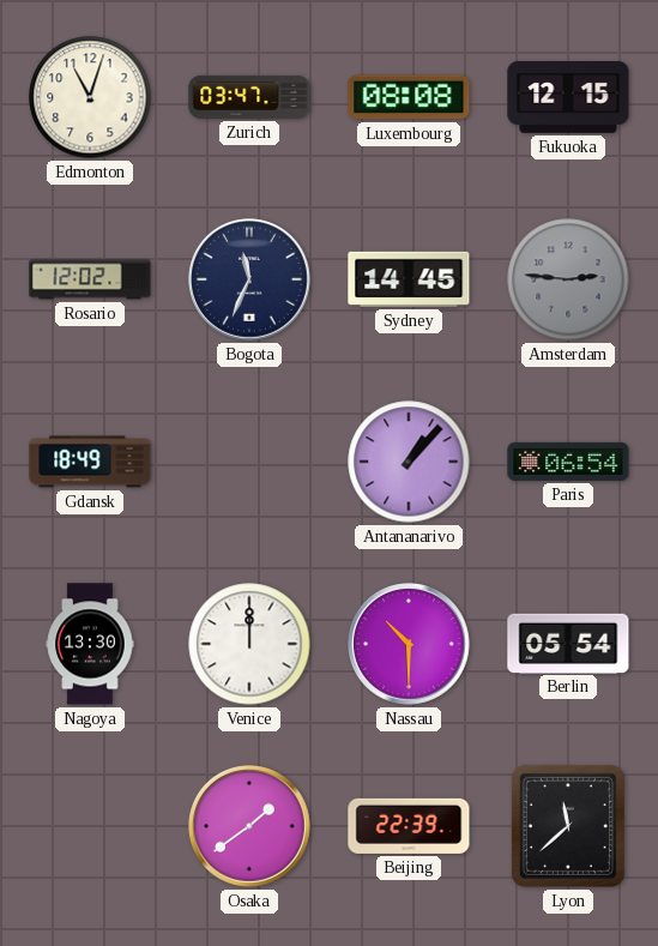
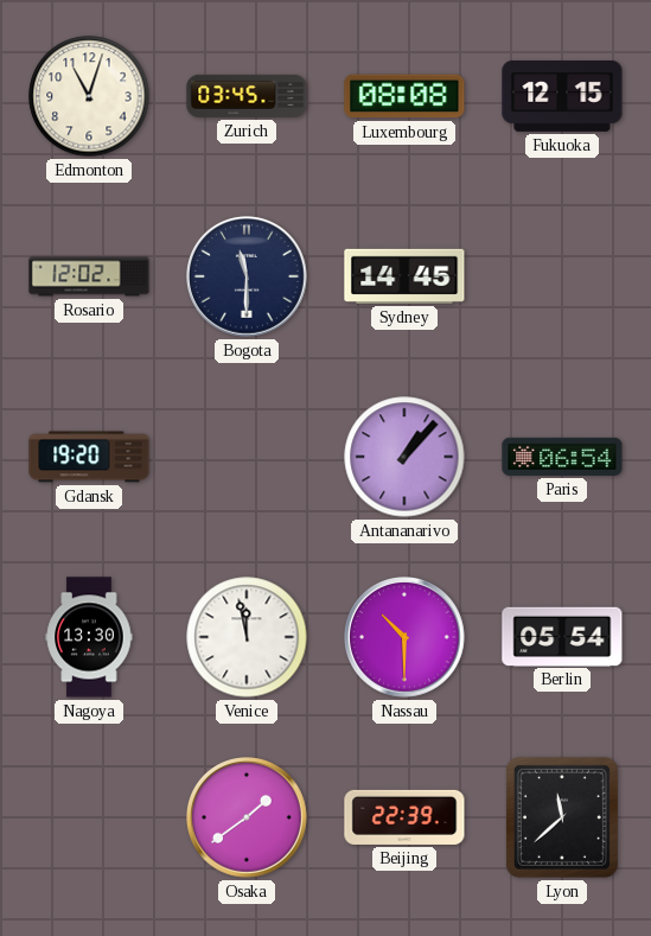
Zurich: 03:47 -> 03:45 (247, 96)
Bogota: 11:34 -> 11:30 (248, 278)
Amsterdam: 2:46 -> none (568, 279)
Gdansk: 18:49 -> 19:20 (89, 457)
Venice: 12:00 -> 11:58 (247, 637)
